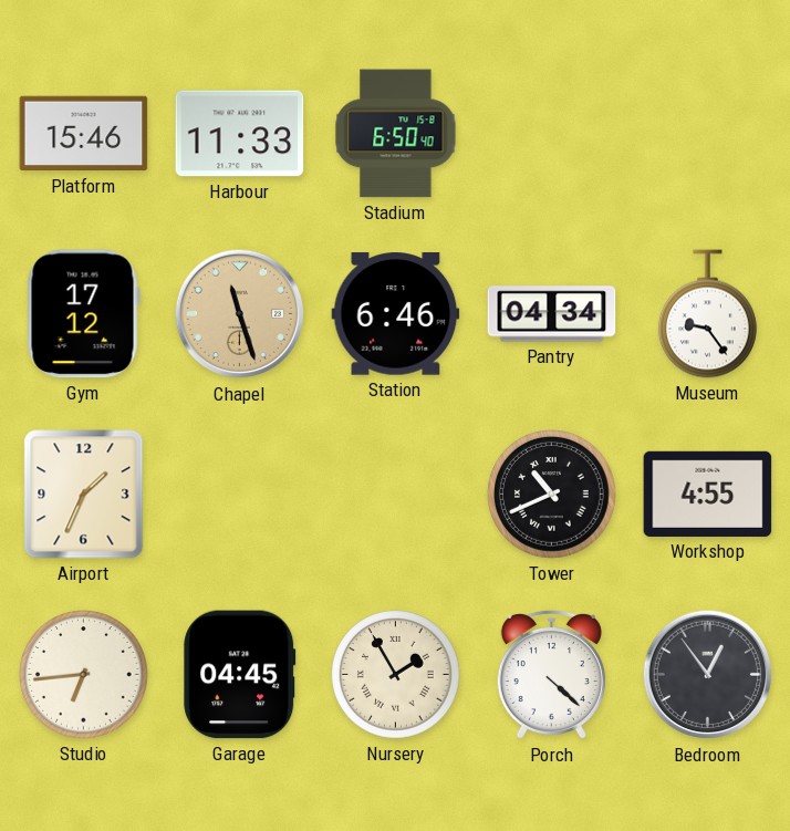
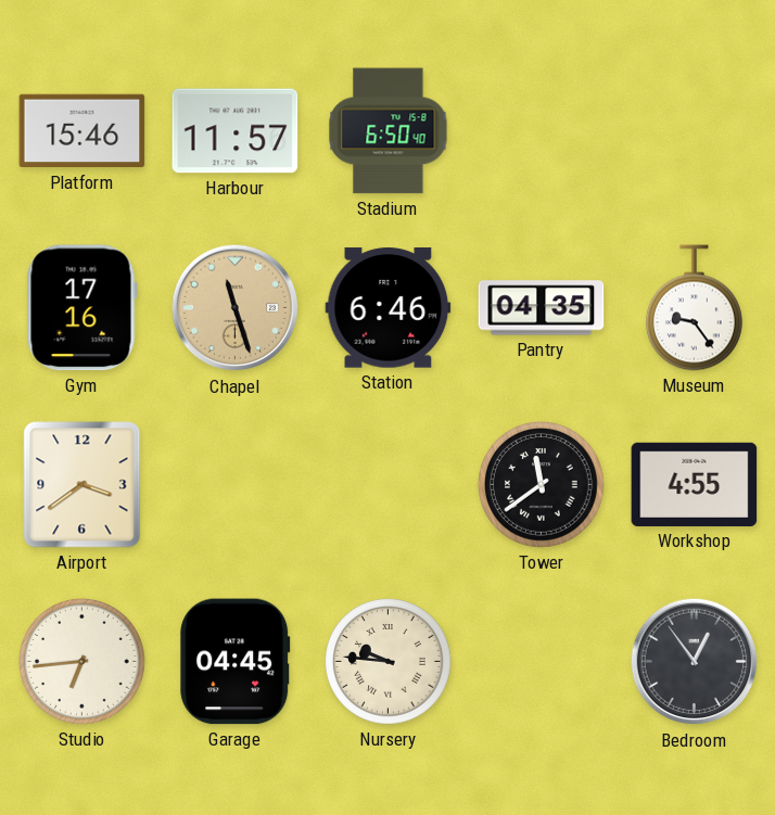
Harbour: 11:33 -> 11:57 (236, 131)
Gym: 17:12 -> 17:16 (81, 308)
Pantry: 04:34 -> 04:35 (542, 308)
Airport: 1:34 -> 3:39 (82, 485)
Tower: 10:41 -> 11:39 (542, 485)
Nursery: 1:55 -> 9:46 (389, 662)
Porch: 4:22 -> none (551, 675)
